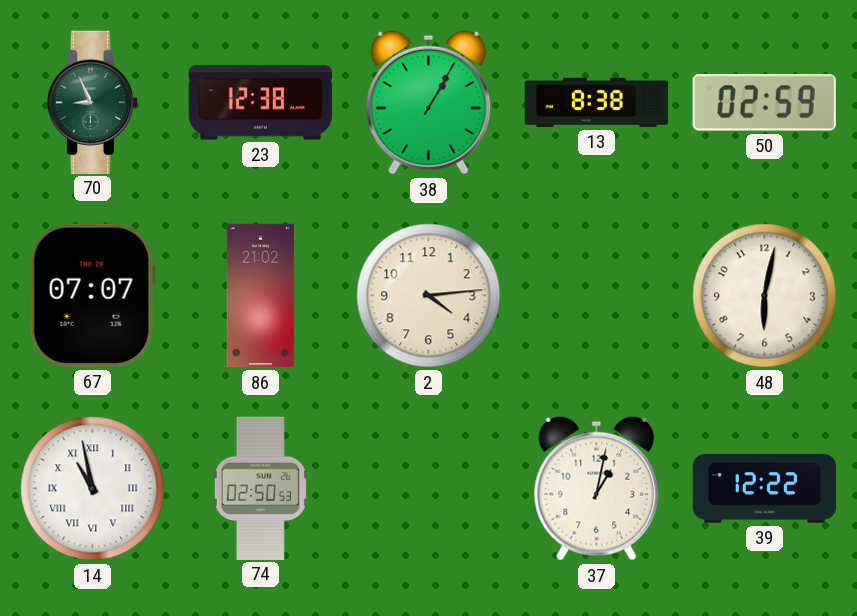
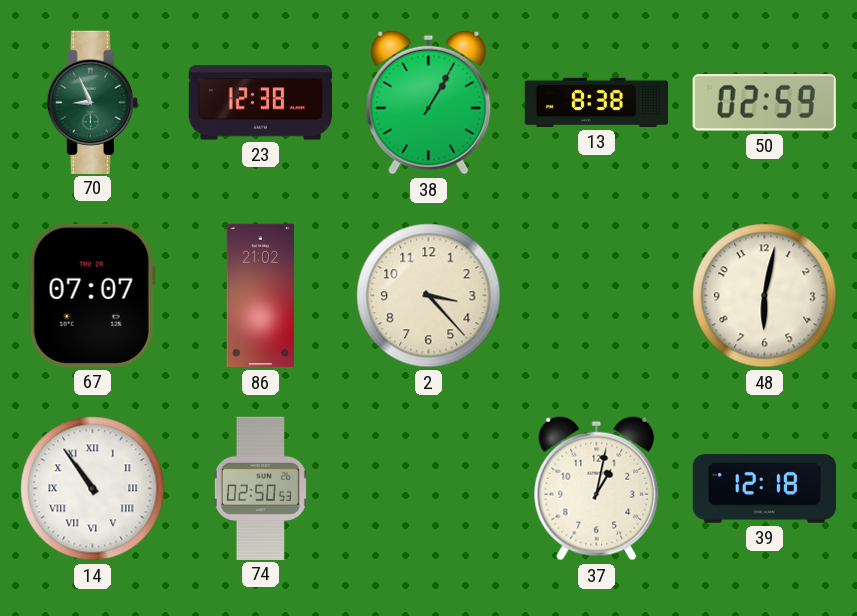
2: 4:14 -> 3:23 (429, 296)
14: 10:58 -> 10:54 (93, 489)
39: 12:22 -> 12:18 (764, 489)
